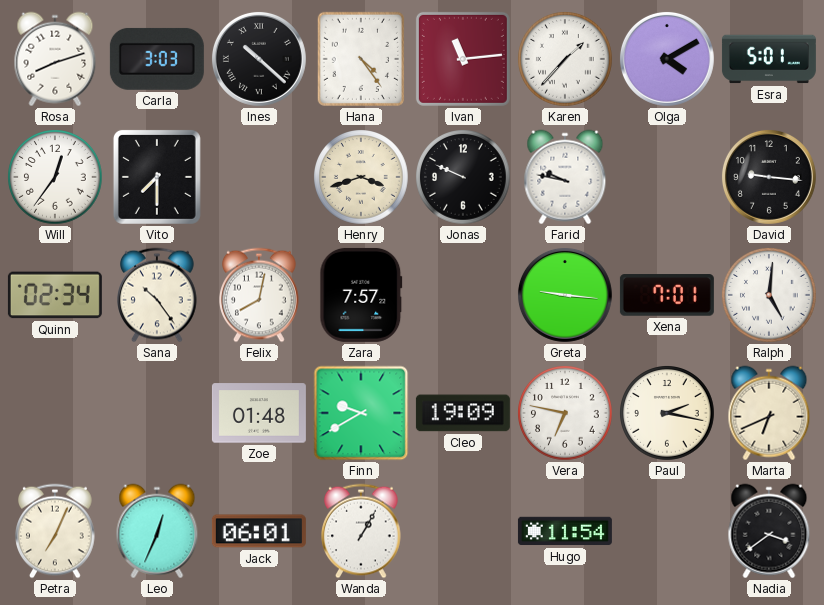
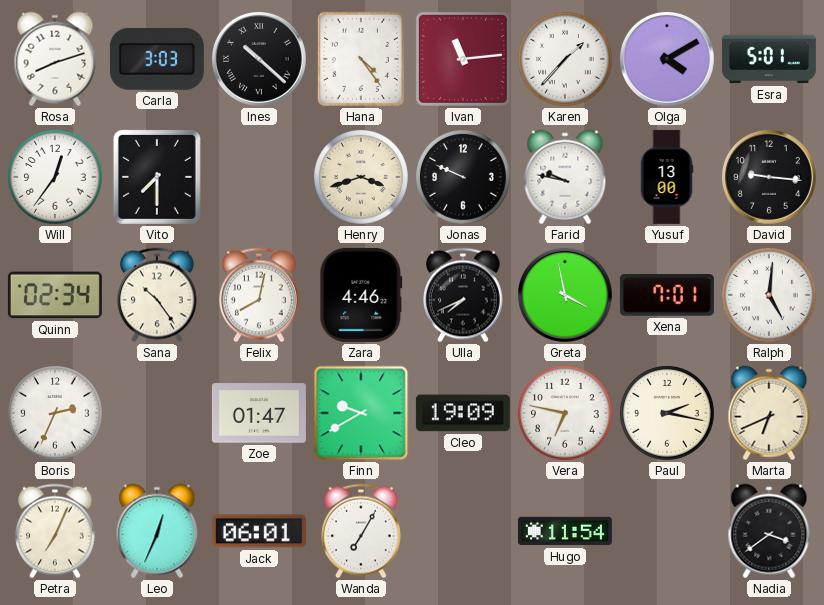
Yusuf: none -> 13:00 (667, 177)
Zara: 7:57 -> 4:46 (361, 295)
Ulla: none -> 7:41 (464, 295)
Greta: 9:16 -> 3:58 (565, 295)
Boris: none -> 2:34 (56, 414)
Zoe: 01:48 -> 01:47 (259, 413)
Wanda: 1:05 -> 7:05 (362, 531)
